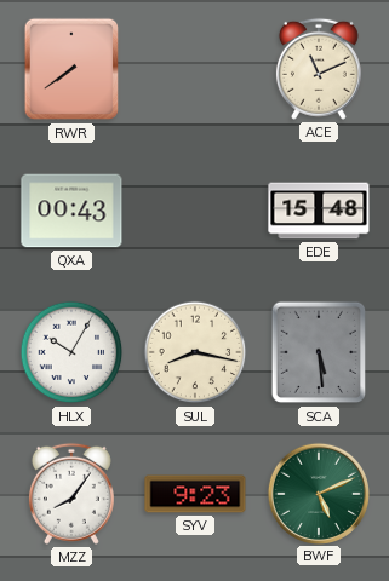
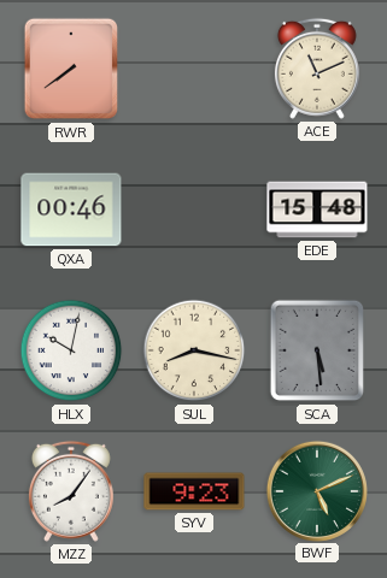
QXA: 00:43 -> 00:46 (71, 210)
HLX: 10:05 -> 10:02 (71, 350)
